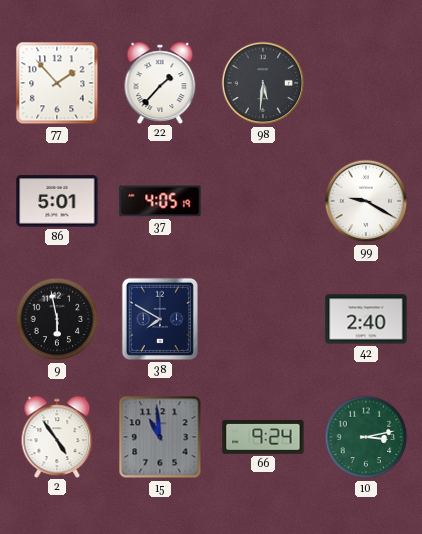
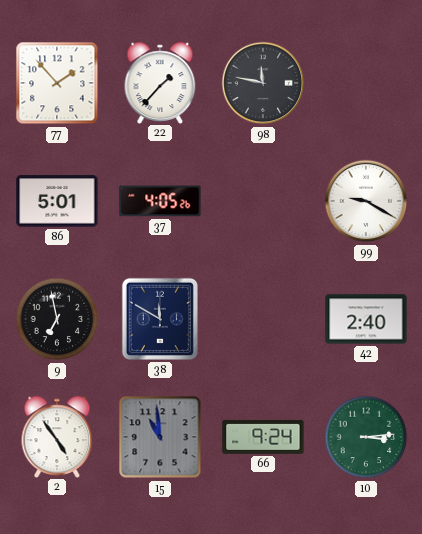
98: 5:31 -> 11:47 (263, 83)
37: 4:05:19 -> 4:05:26 (160, 201)
9: 5:58 -> 6:58 (57, 319)
38: 7:50 -> 11:50 (160, 319)
10: 3:13 -> 3:14 (366, 437)
